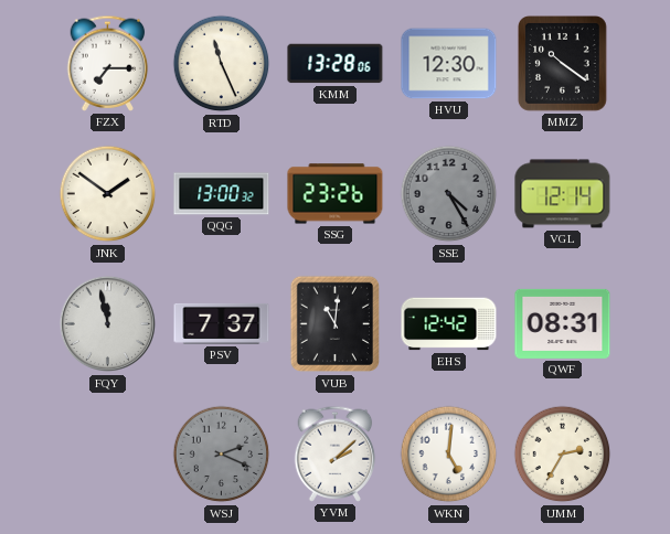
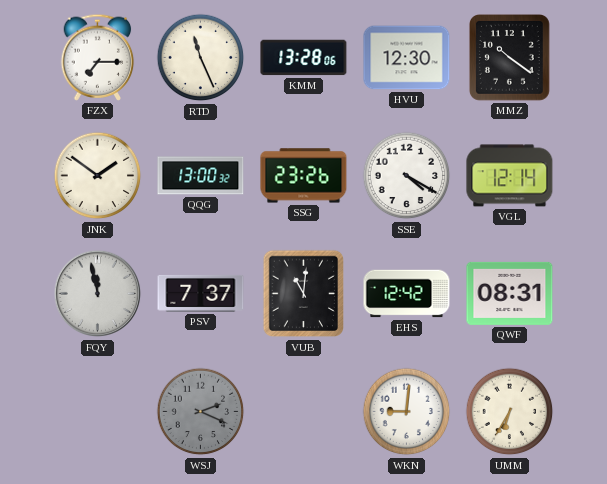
SSE: 4:25 -> 4:20 (407, 176)
SSE dial: grey -> white (407, 176)
YVM: 2:08 -> none (336, 453)
WKN: 5:01 -> 9:01 (407, 412)
UMM: 2:35 -> 6:35 (510, 412)
